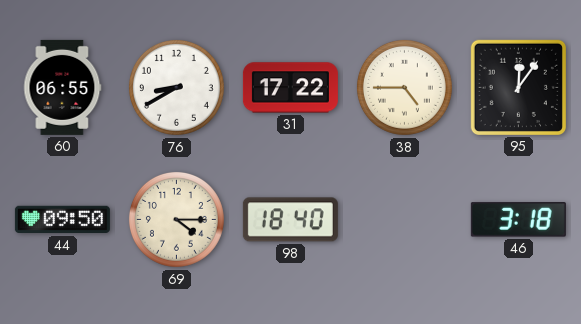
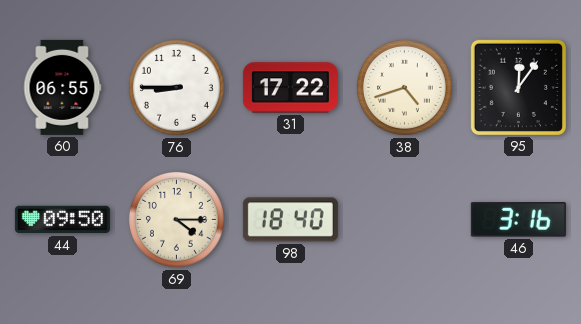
76: 8:40 -> 8:45 (176, 87)
38: 4:45 -> 4:42 (404, 87)
46: 3:18 -> 3:16 (518, 220)
